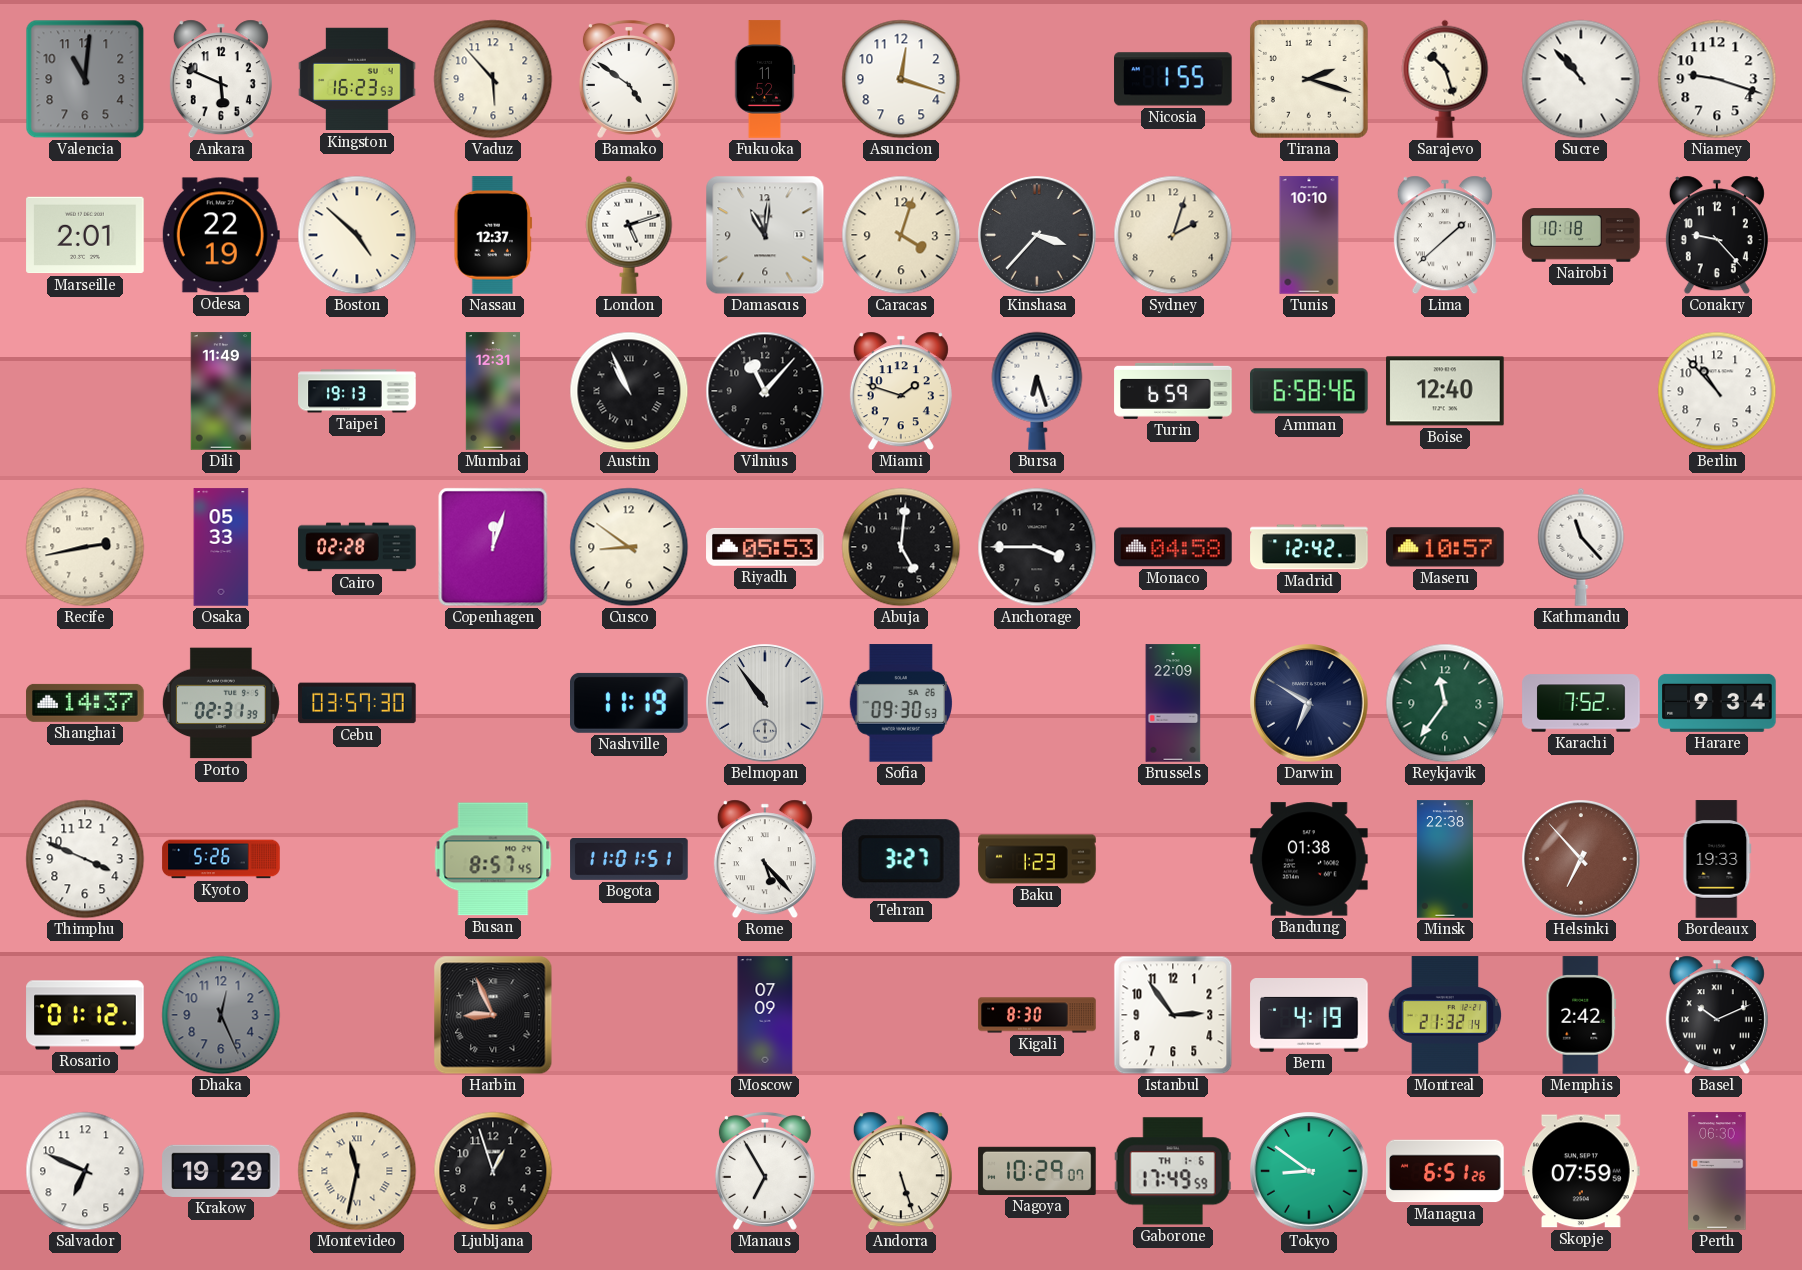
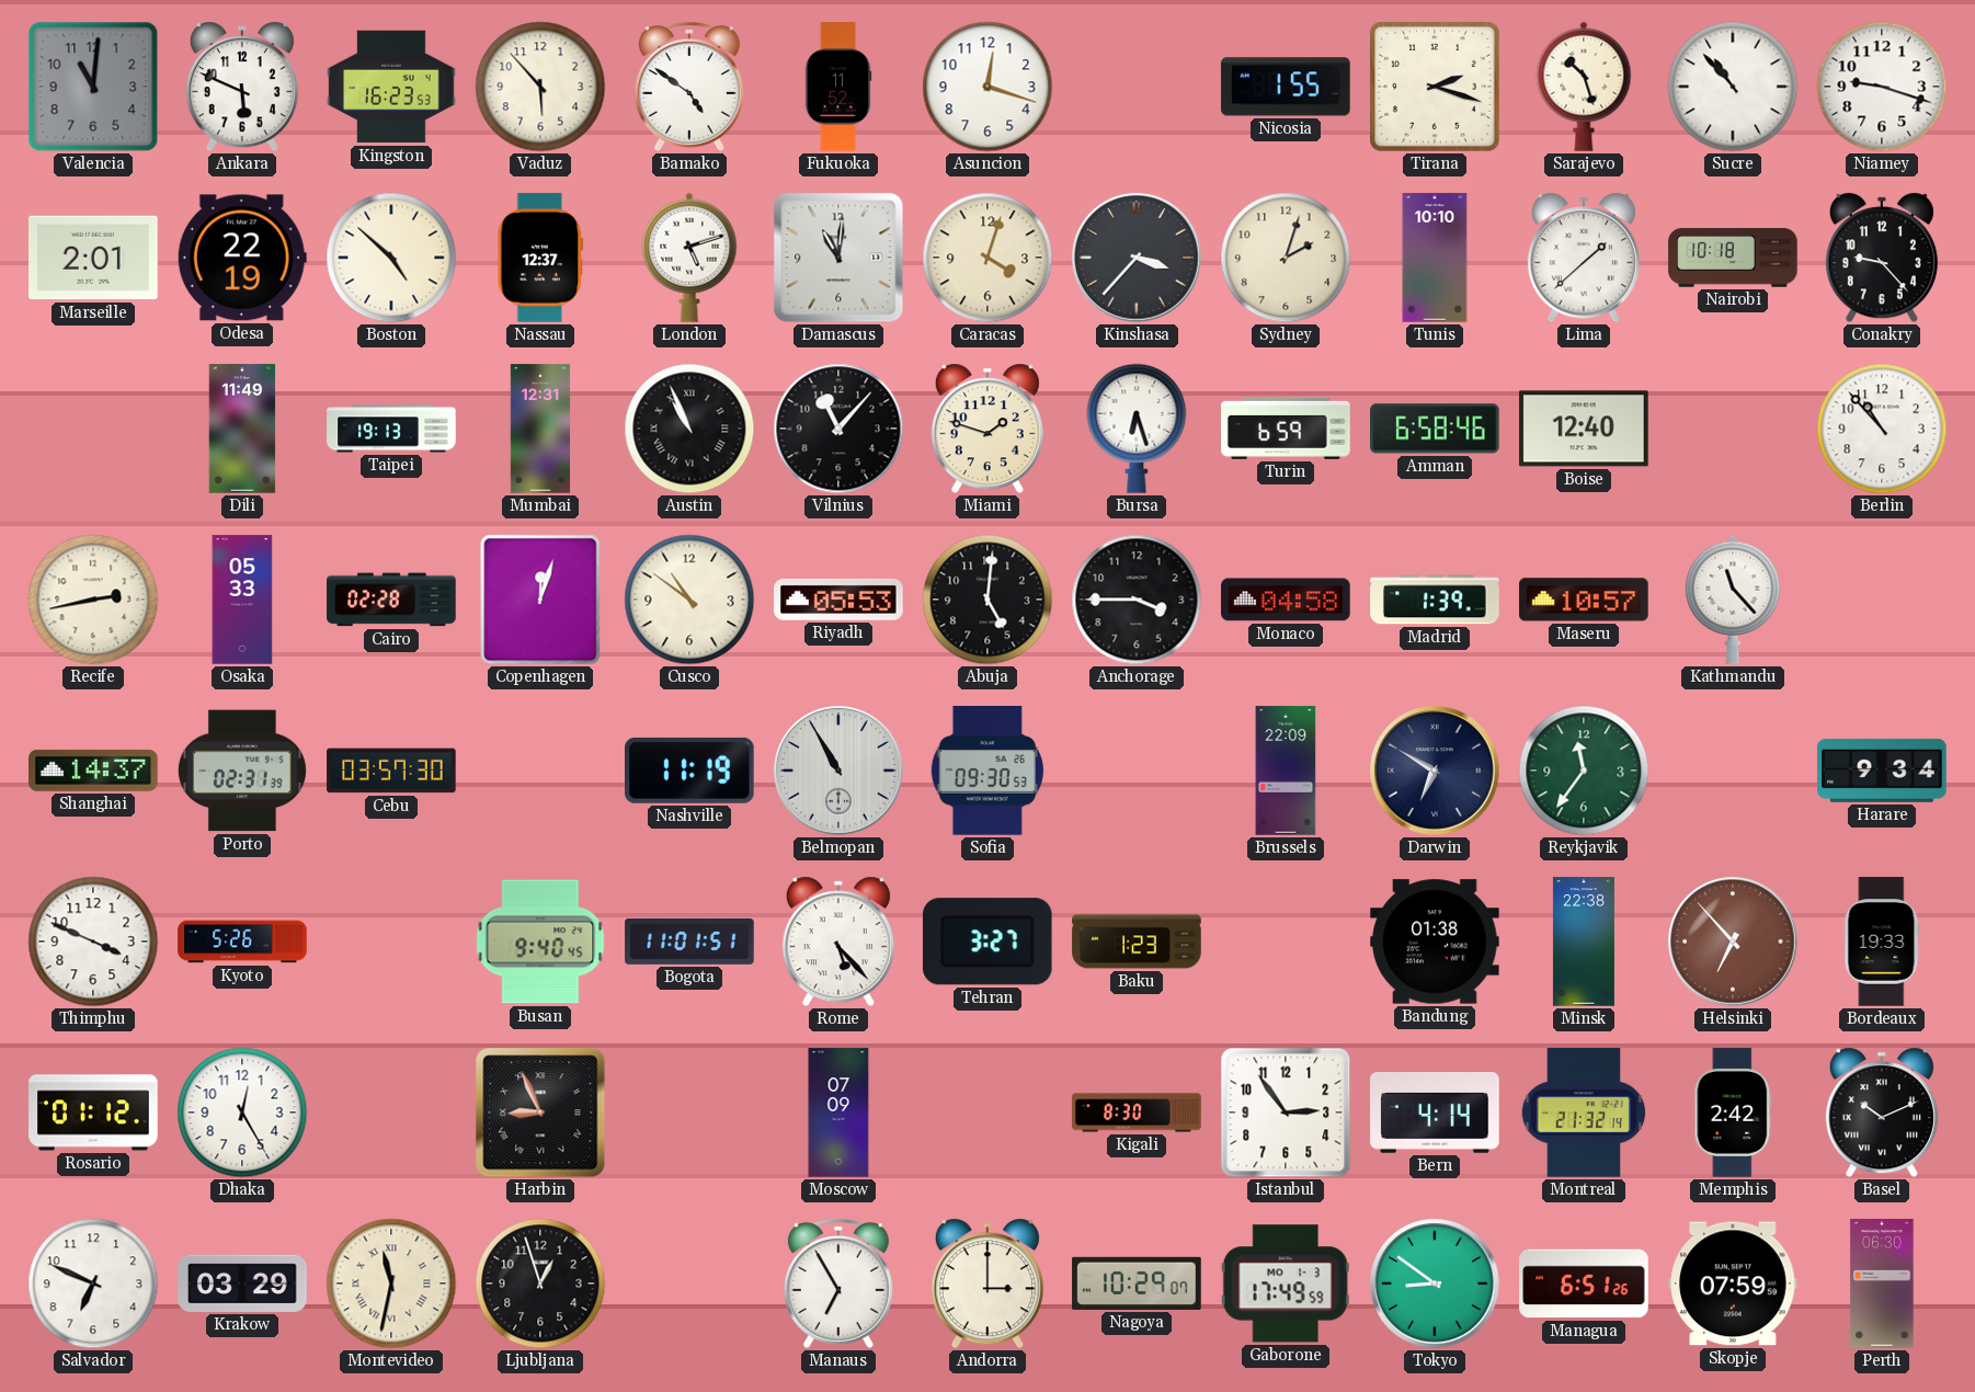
Cusco: 8:51 -> 10:51 (689, 600)
Madrid: 12:42 -> 1:39 (1435, 600)
Belmopan: 10:54 -> 10:55 (838, 771)
Karachi: 7:52 -> none (1581, 703)
Busan: 8:57 -> 9:40 (540, 942)
Dhaka: 12:26 -> 12:25 (242, 1113)
Dhaka dial: grey -> white (242, 1113)
Bern: 4:19 -> 4:14 (1435, 1114)
Krakow: 19:29 -> 03:29 (242, 1283)
Andorra: 5:27 -> 3:00 (987, 1283)
Gaborone date: TH 1-6 -> MO 1-3 (1286, 1283)
